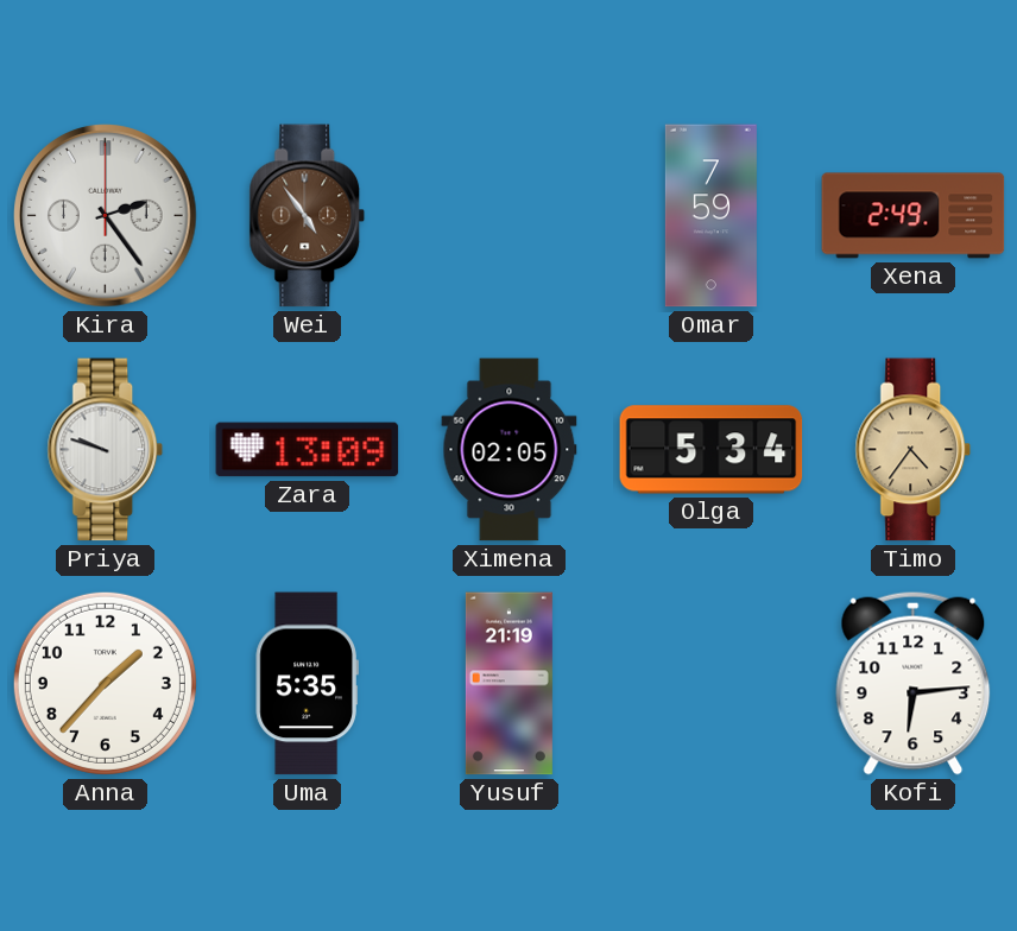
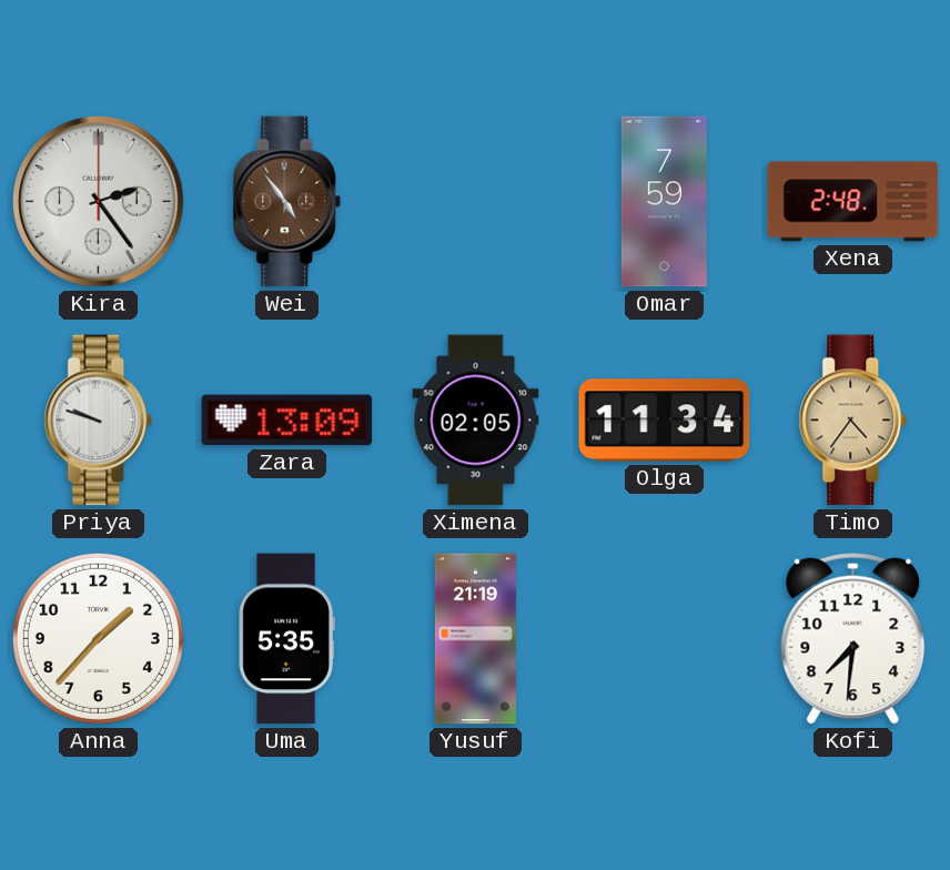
Xena: 2:49 -> 2:48 (853, 202)
Olga: 5:34 -> 11:34 (665, 421)
Kofi: 6:14 -> 7:31 (853, 638)
